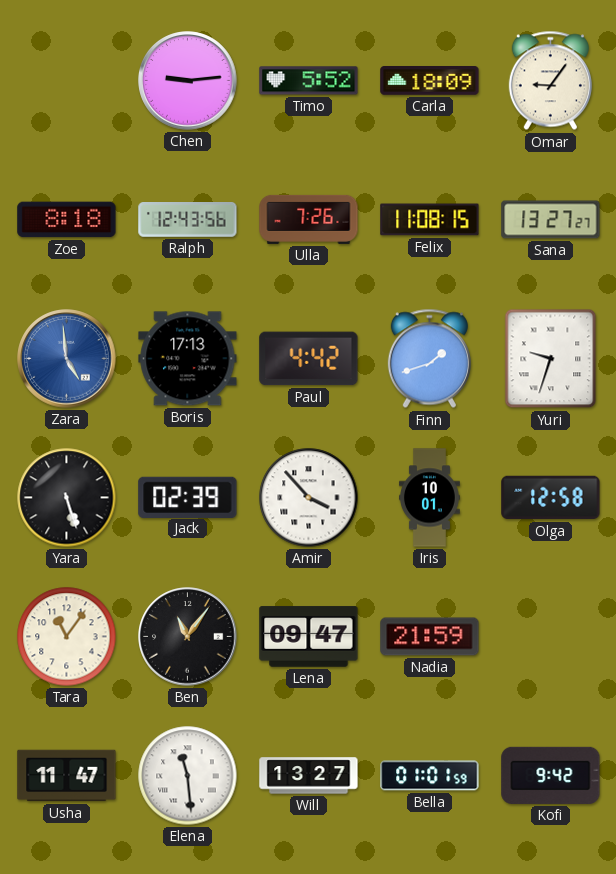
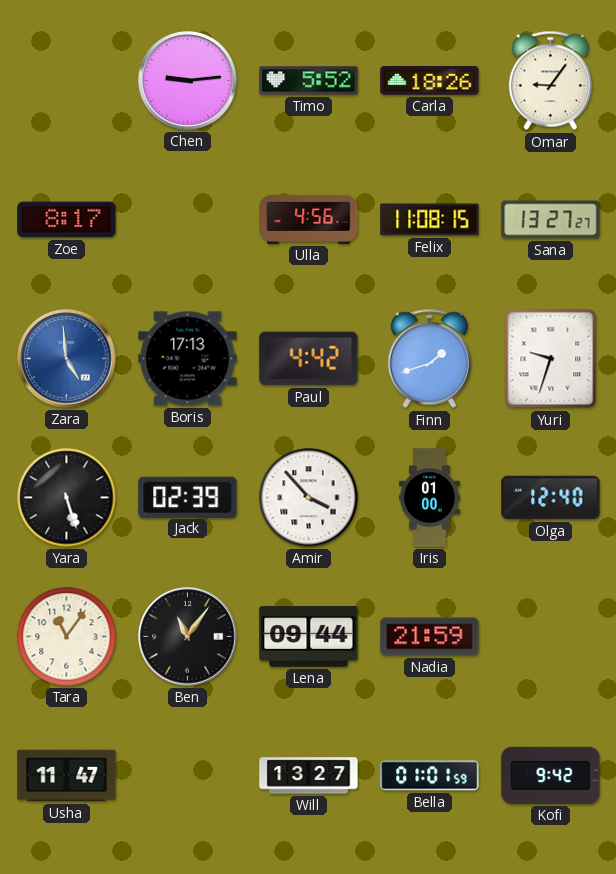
Carla: 18:09 -> 18:26 (430, 81)
Zoe: 8:18 -> 8:17 (67, 220)
Ralph: 12:43 -> none (188, 220)
Ulla: 7:26 -> 4:56 (309, 219)
Iris: 10:01 -> 01:00 (429, 498)
Olga: 12:58 -> 12:40 (551, 498)
Lena: 09:47 -> 09:44 (309, 637)
Elena: 11:29 -> none (188, 776)
